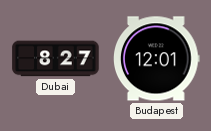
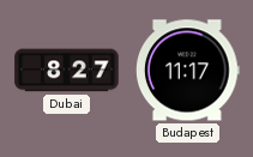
Budapest: 12:01 -> 11:17 (188, 71)
